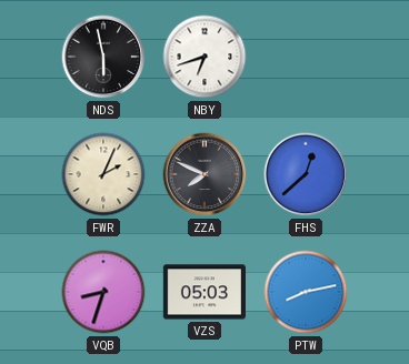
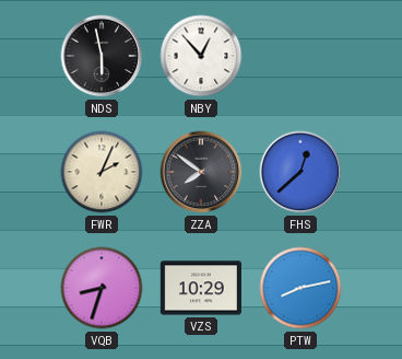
NBY: 6:42 -> 12:53 (201, 56)
ZZA: 7:49 -> 7:51 (201, 172)
VZS: 05:03 -> 10:29 (201, 288)
